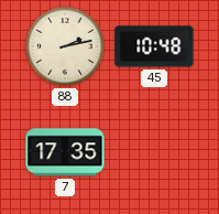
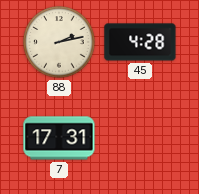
45: 10:48 -> 4:28 (140, 42)
7: 17:35 -> 17:31 (59, 138)
